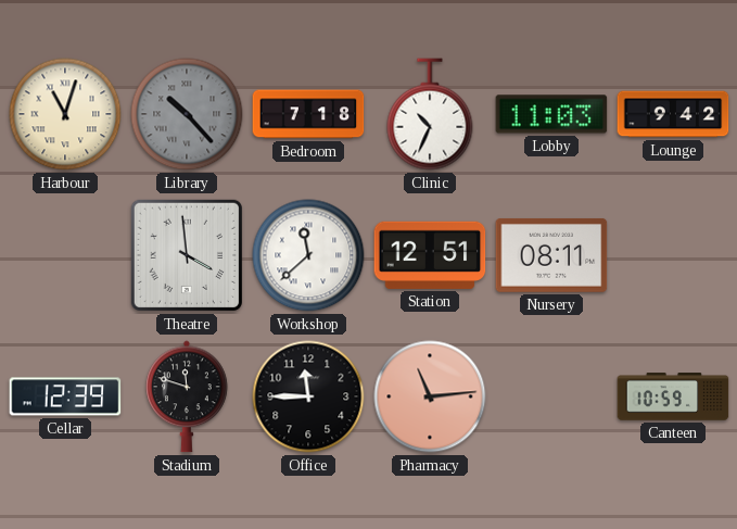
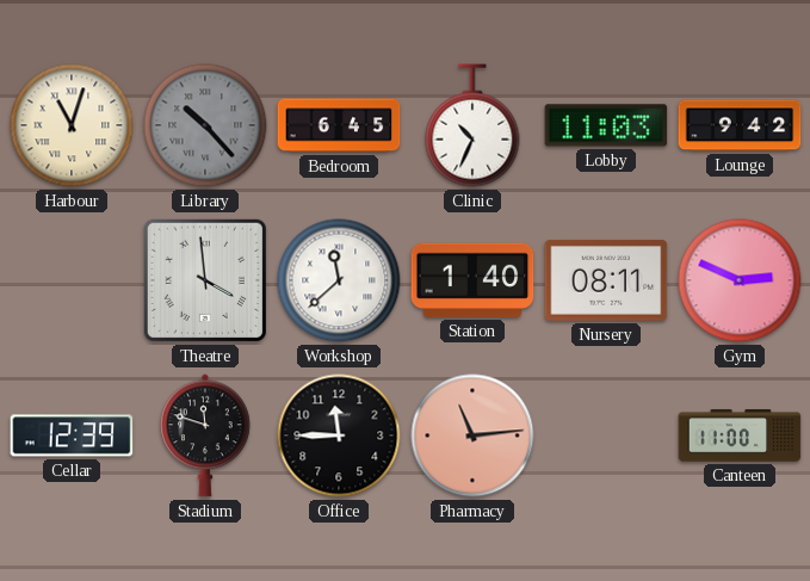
Bedroom: 7:18 -> 6:45 (339, 125)
Station: 12:51 -> 1:40 (472, 280)
Gym: none -> 2:49 (740, 280)
Canteen: 10:59 -> 11:00 (740, 435)
